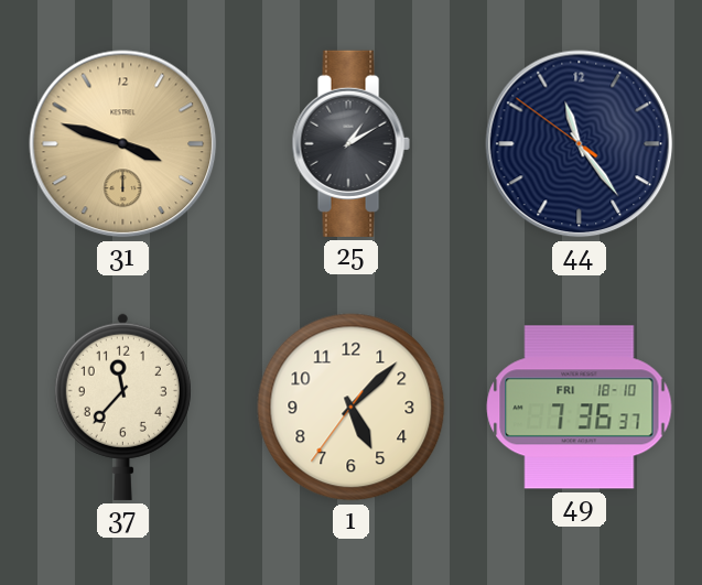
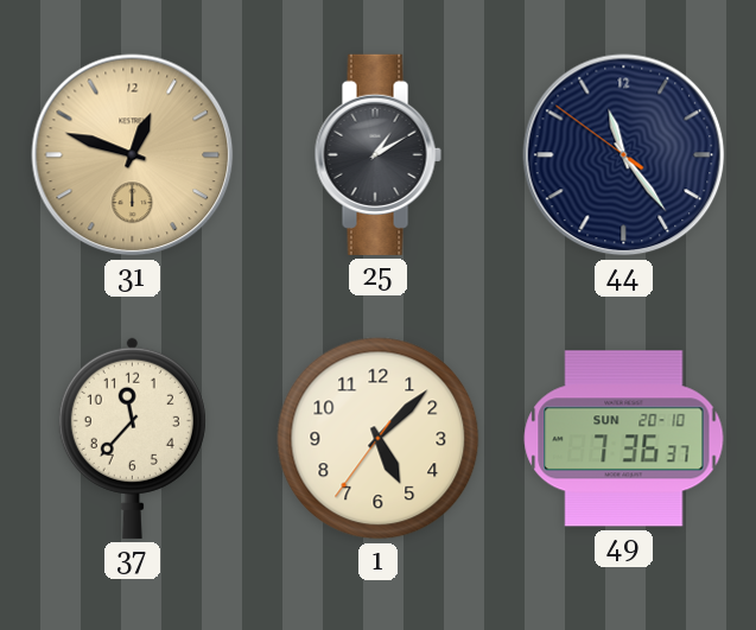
31: 3:48 -> 12:48 (133, 155)
49 date: FRI 18-10 -> SUN 20-10 (624, 439)
